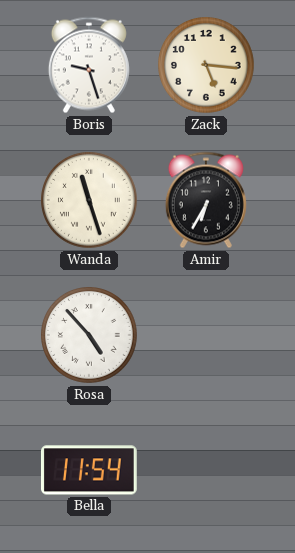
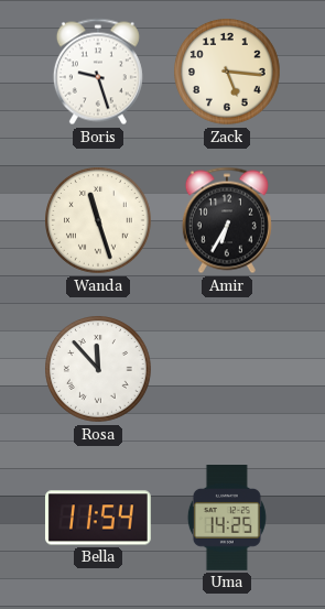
Rosa: 4:53 -> 11:53 (99, 370)
Uma: none -> 14:25 (227, 519)
